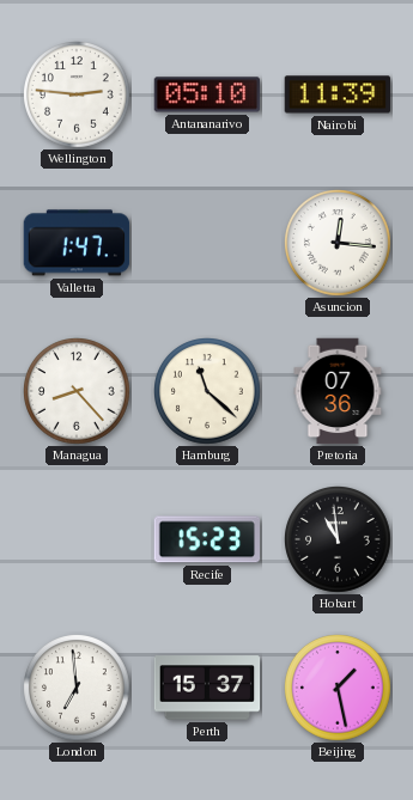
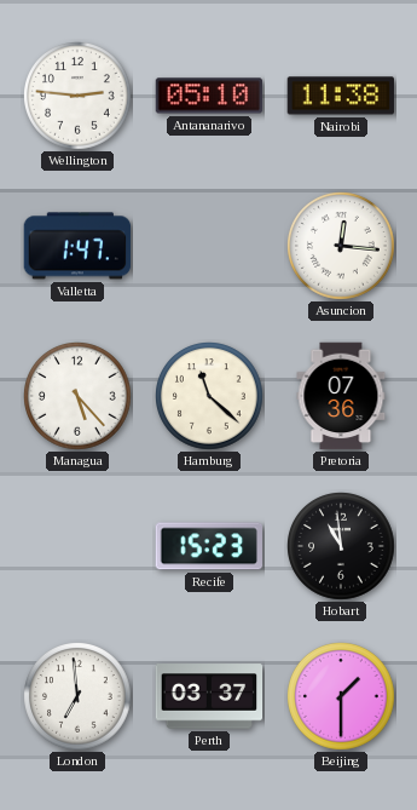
Nairobi: 11:39 -> 11:38 (341, 96)
Managua: 8:23 -> 5:23 (79, 397)
Perth: 15:37 -> 03:37 (209, 696)
Beijing: 1:28 -> 1:30 (342, 697)
